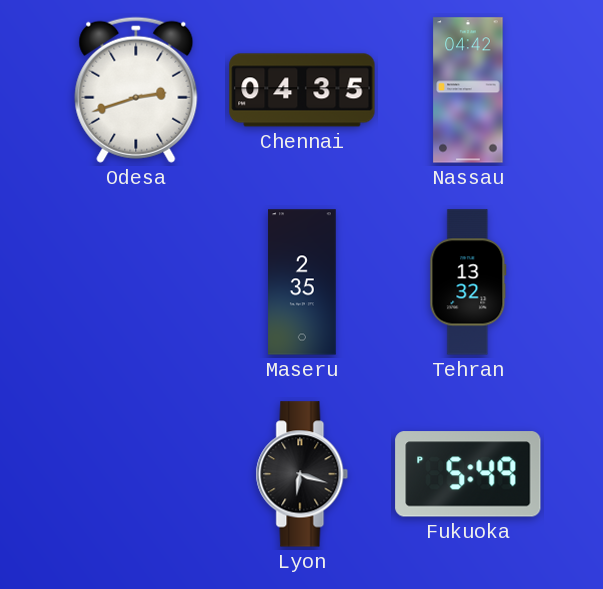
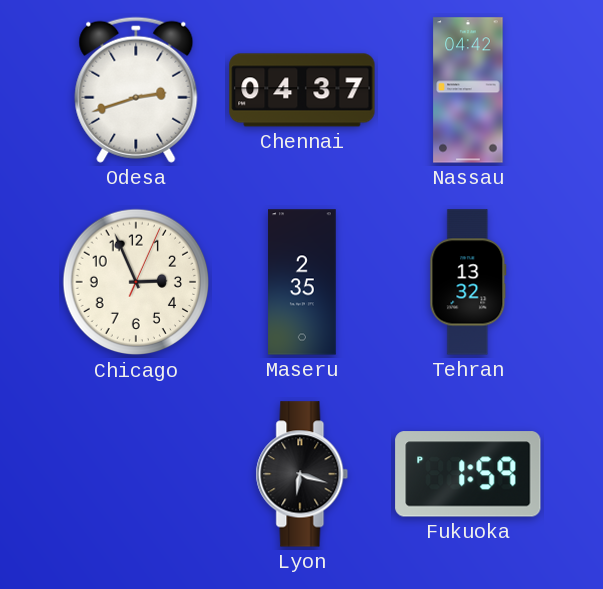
Chennai: 04:35 -> 04:37 (302, 90)
Chicago: none -> 2:56 (136, 282)
Fukuoka: 5:49 -> 1:59 (468, 474)
